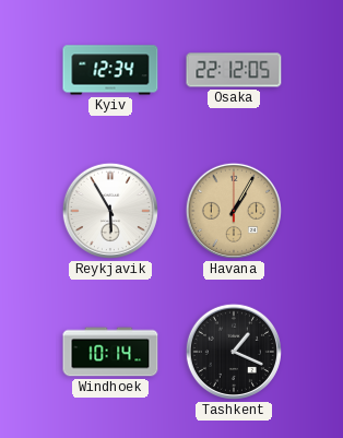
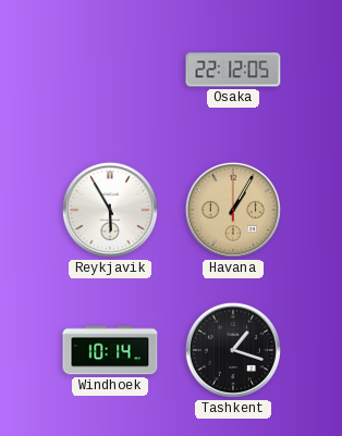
Kyiv: 12:34 -> none (110, 70)
Tashkent: 1:19 -> 1:18 (233, 350)
